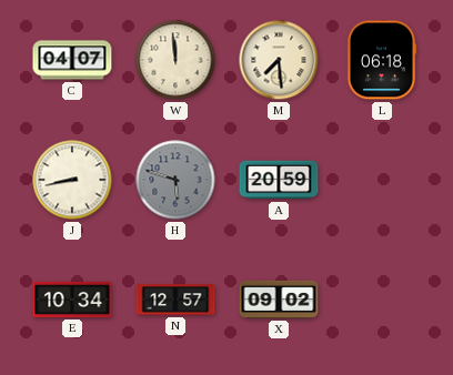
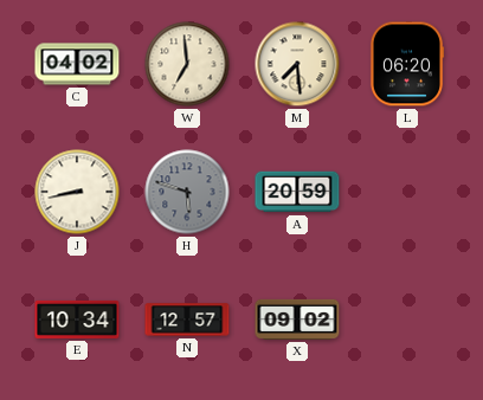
C: 04:07 -> 04:02 (77, 64)
W: 11:59 -> 6:59 (187, 64)
L: 06:18 -> 06:20 (407, 64)
